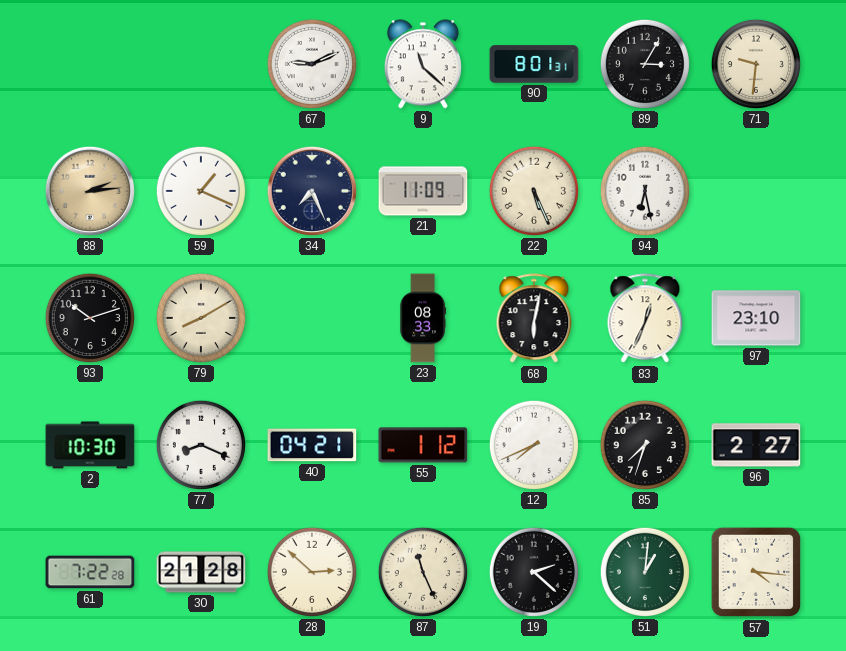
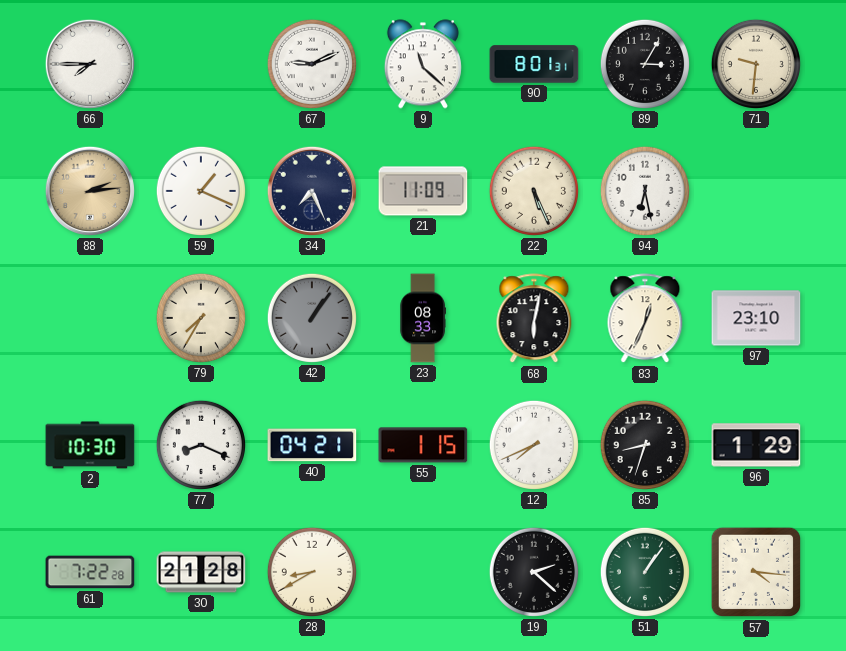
66: none -> 7:45 (90, 64)
93: 10:12 -> none (90, 318)
79: 8:10 -> 7:35 (201, 318)
42: none -> 1:06 (312, 318)
55: 1:12 -> 1:15 (423, 445)
85: 7:33 -> 8:33 (645, 445)
96: 2:27 -> 1:29 (756, 445)
28: 2:52 -> 8:40 (312, 572)
87: 11:26 -> none (423, 572)
51: 1:01 -> 1:06 (645, 572)
